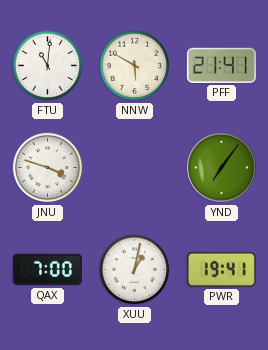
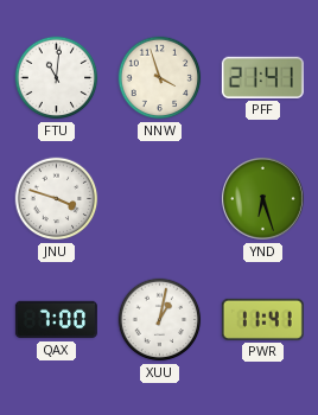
NNW: 5:50 -> 3:57 (160, 78)
YND: 7:06 -> 6:27 (263, 199)
PWR: 19:41 -> 11:41 (262, 319)
